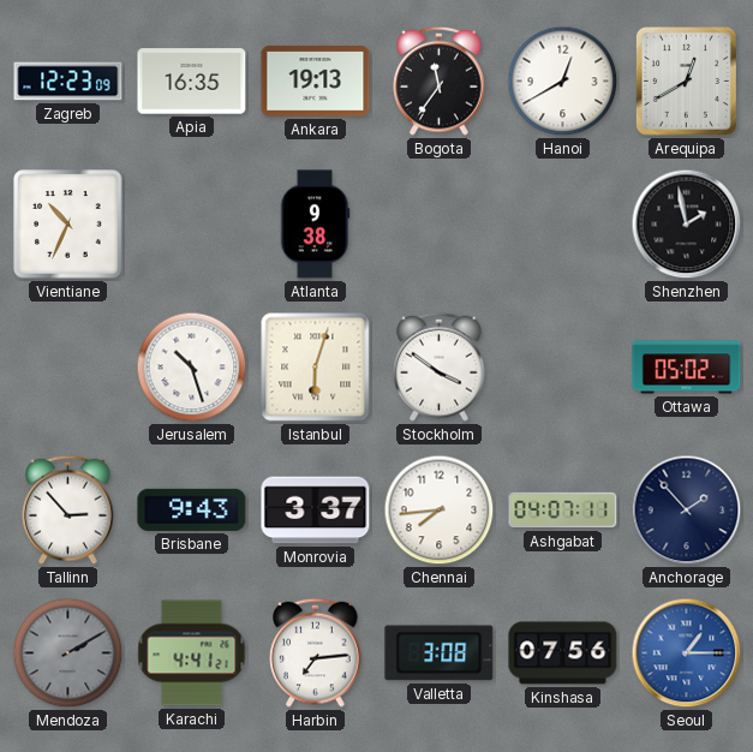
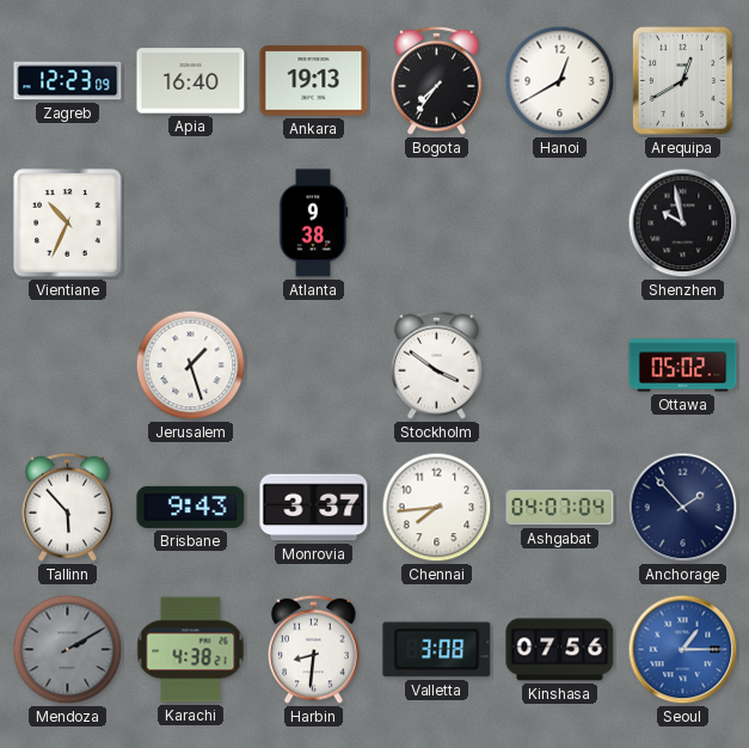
Apia: 16:35 -> 16:40 (191, 81)
Bogota: 11:36 -> 7:36 (437, 80)
Shenzhen: 1:58 -> 9:58 (683, 223)
Jerusalem: 10:27 -> 1:27 (191, 366)
Istanbul: 6:03 -> none (316, 368)
Tallinn: 2:53 -> 5:53 (68, 507)
Ashgabat: 04:07:11 -> 04:07:04 (560, 508)
Karachi: 4:41 -> 4:38 (191, 650)
Harbin: 7:14 -> 8:31 (314, 649)
